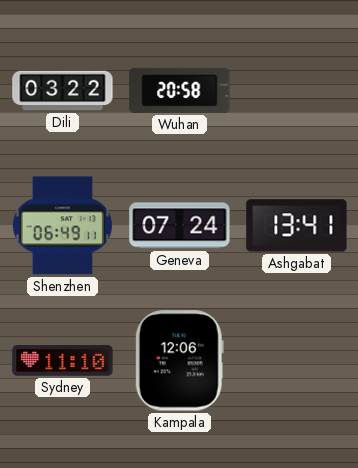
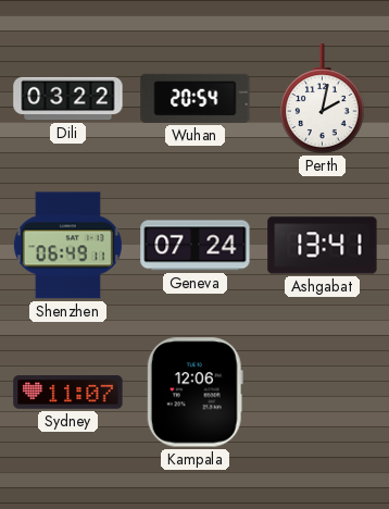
Wuhan: 20:58 -> 20:54 (196, 98)
Perth: none -> 2:02 (323, 99)
Sydney: 11:10 -> 11:07 (68, 393)
